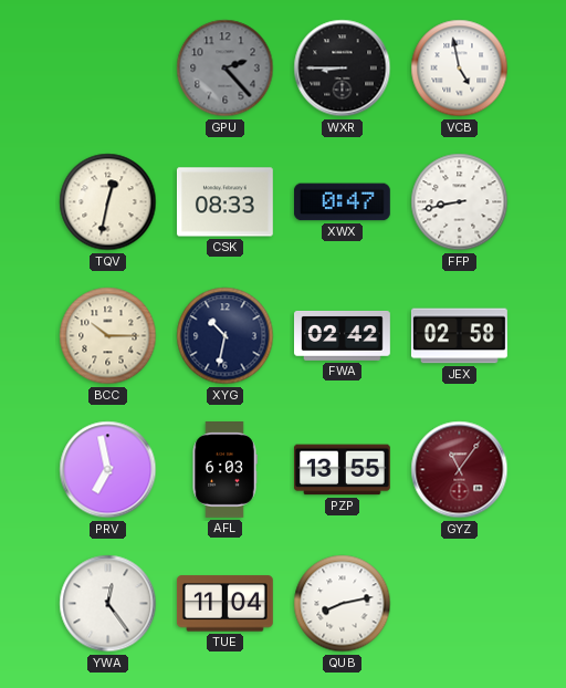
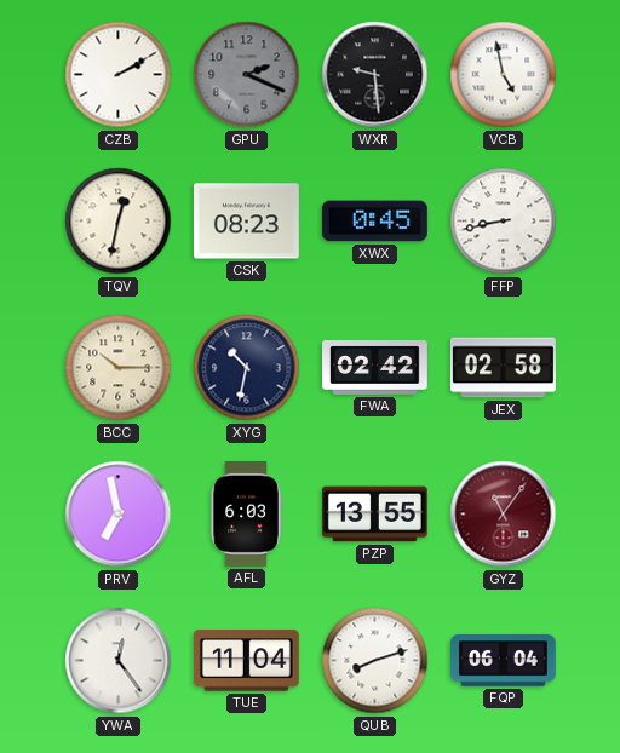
CZB: none -> 2:10 (119, 75)
GPU: 2:23 -> 2:19 (247, 75)
WXR: 8:45 -> 9:29 (375, 75)
CSK: 08:33 -> 08:23 (246, 222)
XWX: 0:47 -> 0:45 (374, 222)
QUB: 8:13 -> 8:12 (375, 661)
FQP: none -> 06:04 (503, 661)
